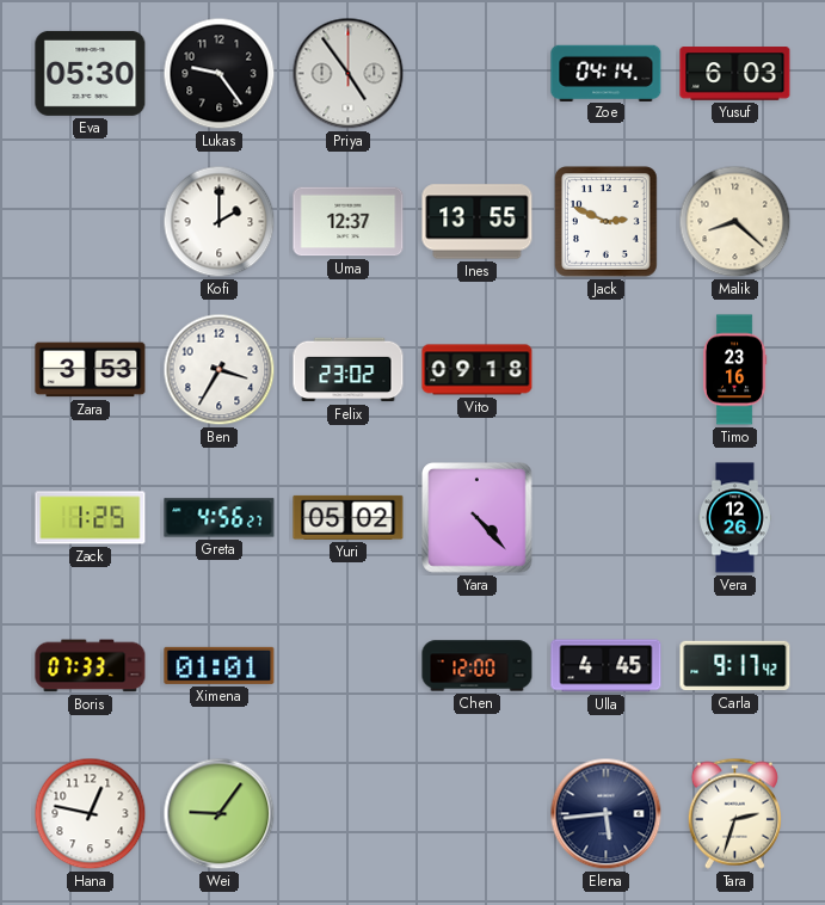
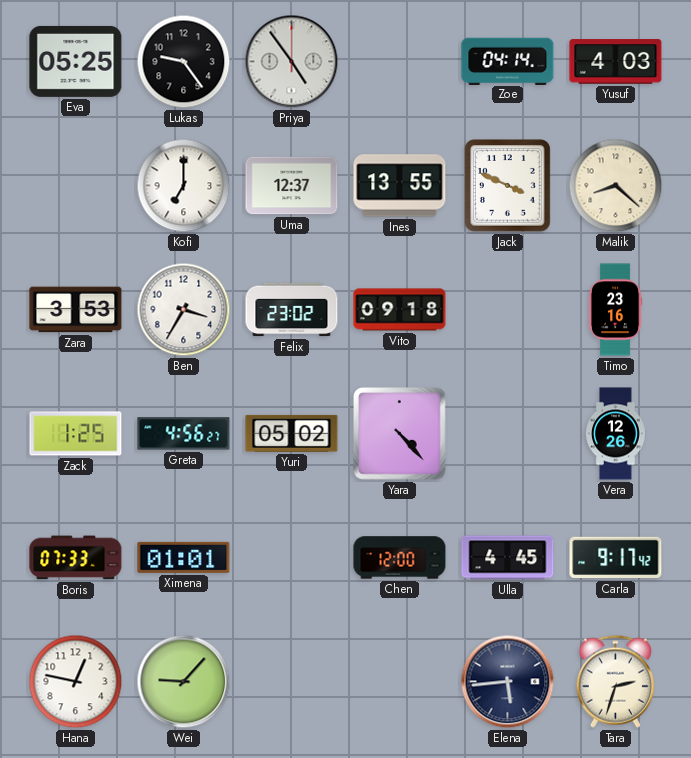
Eva: 05:30 -> 05:25 (76, 61)
Yusuf: 6:03 -> 4:03 (616, 62)
Kofi: 2:00 -> 7:00 (184, 186)
Jack: 2:49 -> 3:49 (508, 186)
Wei: 9:06 -> 9:07 (184, 682)
